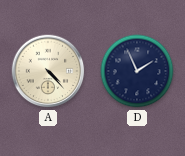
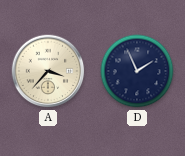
A: 4:23 -> 3:37 (48, 71)
